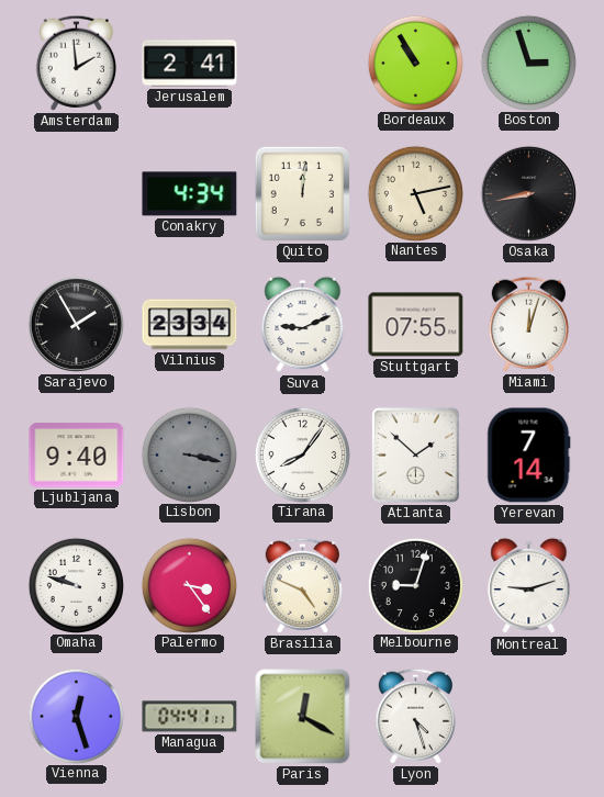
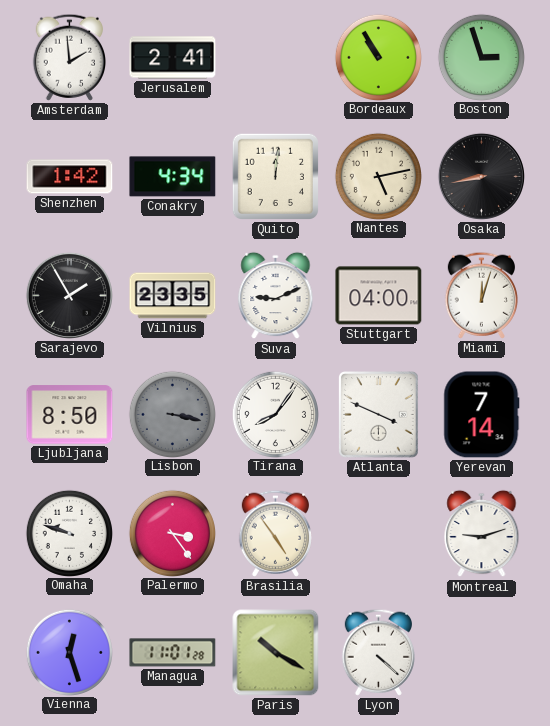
Shenzhen: none -> 1:42 (70, 177)
Vilnius: 23:34 -> 23:35 (173, 296)
Stuttgart: 07:55 -> 04:00 (379, 296)
Ljubljana: 9:40 -> 8:50 (70, 415)
Atlanta: 1:52 -> 3:49 (379, 415)
Brasilia: 4:49 -> 4:54 (275, 533)
Melbourne: 9:03 -> none (415, 585)
Managua: 04:41 -> 11:01 (173, 653)
Paris: 12:20 -> 10:20 (276, 653)
Lyon: 4:27 -> 4:22 (378, 652)
